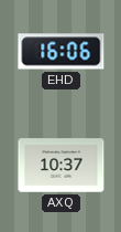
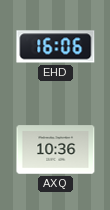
AXQ: 10:37 -> 10:36 (56, 150)
